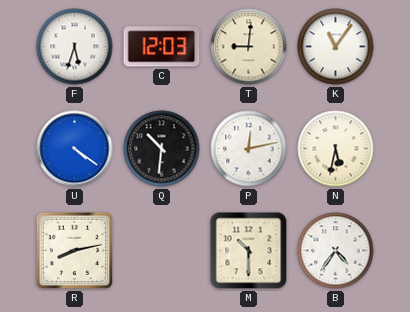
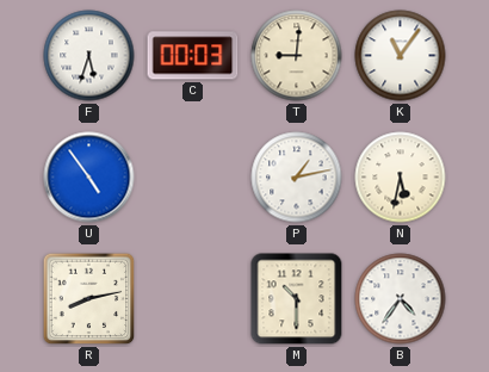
C: 12:03 -> 00:03 (193, 56)
U: 4:21 -> 4:54 (89, 178)
Q: 10:31 -> none (162, 149)
P: 12:13 -> 1:13 (297, 178)
